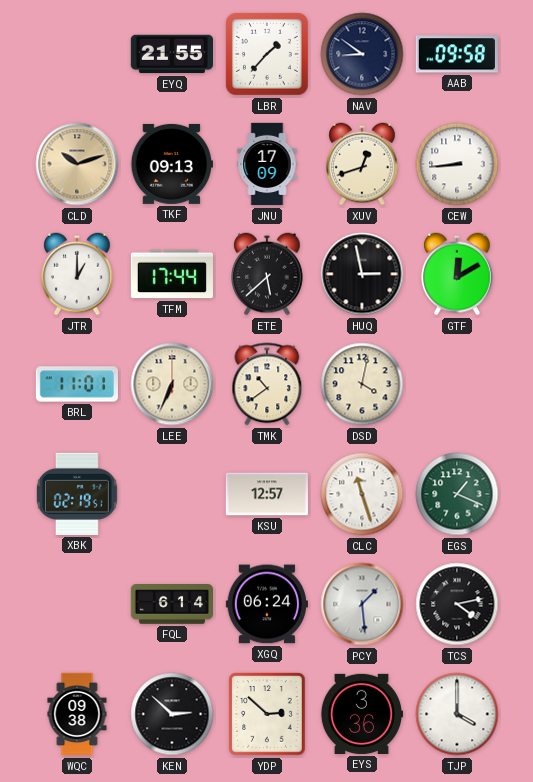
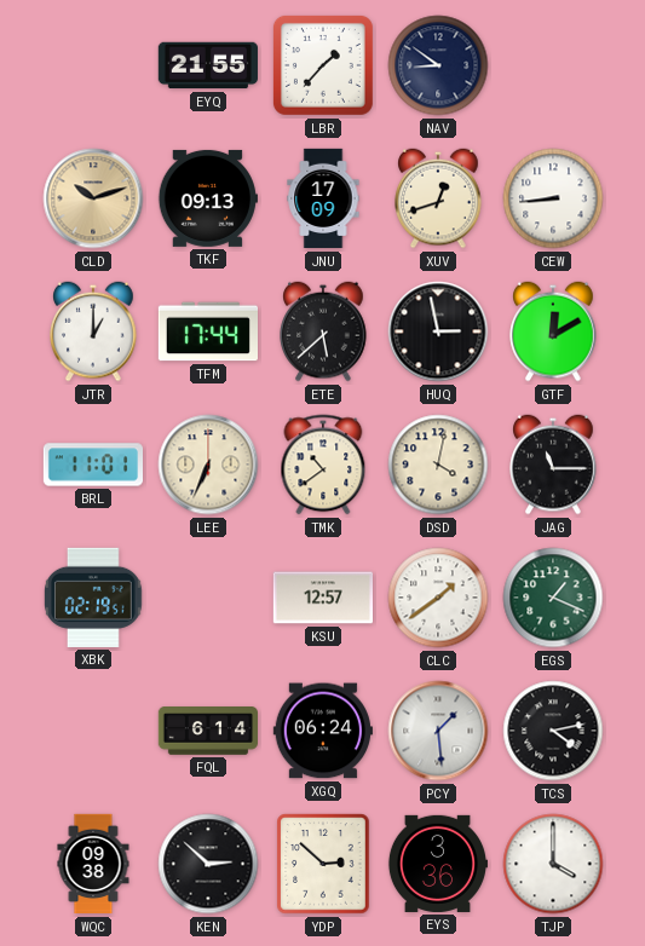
AAB: 09:58 -> none (457, 54)
JAG: none -> 11:15 (553, 465)
CLC: 11:27 -> 1:39 (438, 598)
